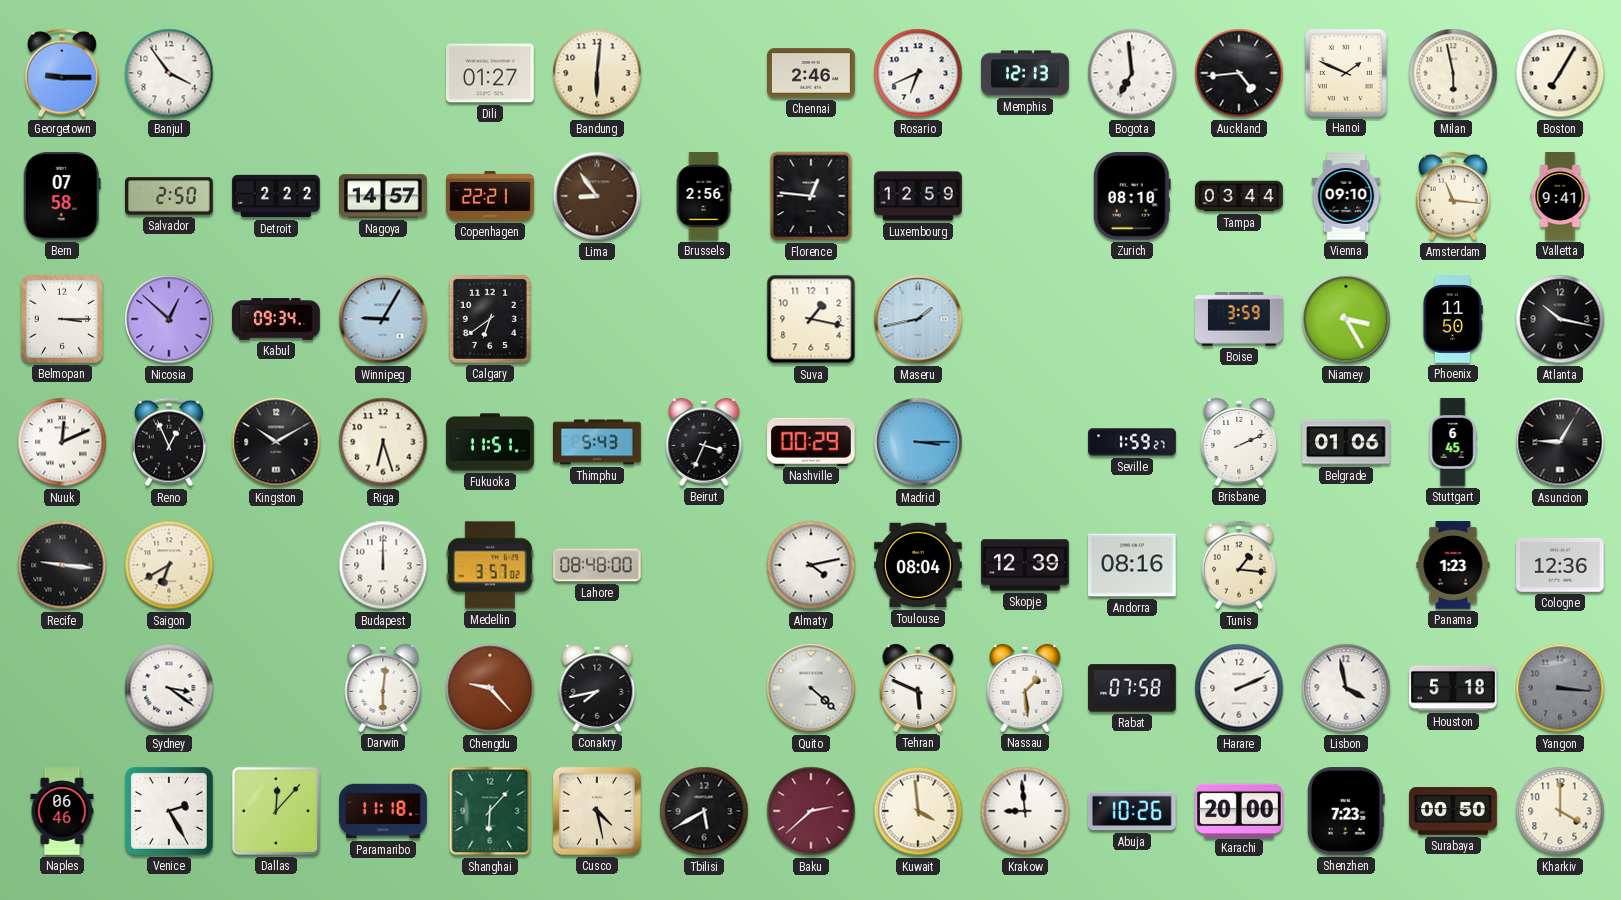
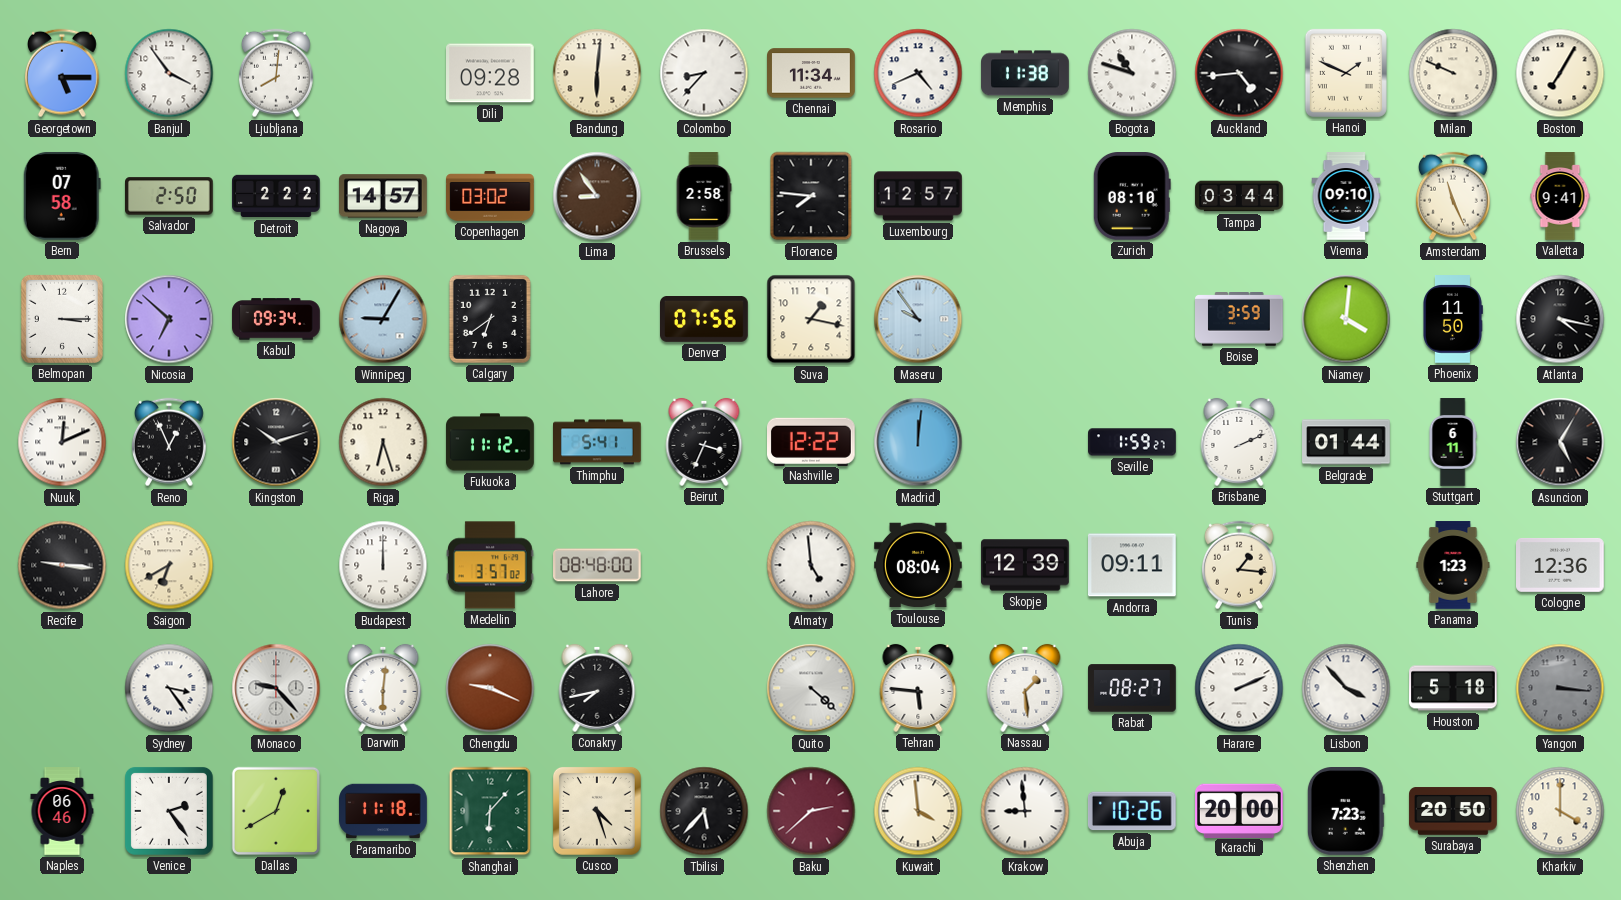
Georgetown: 9:15 -> 5:15 (62, 73)
Ljubljana: none -> 8:01 (276, 73)
Dili: 01:27 -> 09:28 (491, 73)
Colombo: none -> 8:37 (704, 73)
Chennai: 2:46 -> 11:34 (812, 73)
Rosario: 6:41 -> 4:41 (918, 73)
Memphis: 12:13 -> 11:38 (1025, 73)
Bogota: 6:59 -> 10:48 (1132, 73)
Milan: 5:58 -> 9:49 (1453, 73)
Copenhagen: 22:21 -> 03:02 (490, 196)
Brussels: 2:56 -> 2:58 (704, 196)
Florence: 12:46 -> 7:46 (811, 196)
Luxembourg: 12:59 -> 12:57 (918, 196)
Amsterdam: 11:16 -> 11:26 (1453, 196)
Nicosia: 12:52 -> 6:52 (169, 319)
Denver: none -> 07:56 (704, 320)
Maseru: 1:43 -> 9:54 (918, 319)
Niamey: 3:25 -> 4:01 (1346, 319)
Atlanta: 10:17 -> 4:17 (1560, 319)
Kingston: 10:10 -> 10:12 (276, 442)
Fukuoka: 11:51 -> 11:12 (490, 442)
Thimphu: 5:43 -> 5:41 (598, 442)
Nashville: 00:29 -> 12:22 (812, 441)
Madrid: 3:15 -> 12:01 (918, 442)
Belgrade: 01:06 -> 01:44 (1346, 442)
Stuttgart: 6:45 -> 6:11 (1453, 442)
Asuncion: 9:05 -> 5:05 (1560, 442)
Almaty: 4:13 -> 4:59 (811, 565)
Andorra: 08:16 -> 09:11 (1133, 565)
Sydney: 3:21 -> 3:24 (169, 688)
Monaco: none -> 9:23 (276, 688)
Chengdu: 9:23 -> 9:19 (490, 688)
Tehran: 5:49 -> 5:46 (918, 688)
Rabat: 07:58 -> 08:27 (1132, 688)
Lisbon: 3:58 -> 3:53 (1346, 688)
Venice: 2:25 -> 2:24 (169, 811)
Dallas: 12:07 -> 12:40 (276, 811)
Cusco: 4:28 -> 4:27 (597, 811)
Tbilisi: 5:40 -> 5:37 (704, 811)
Surabaya: 00:50 -> 20:50 (1453, 811)
